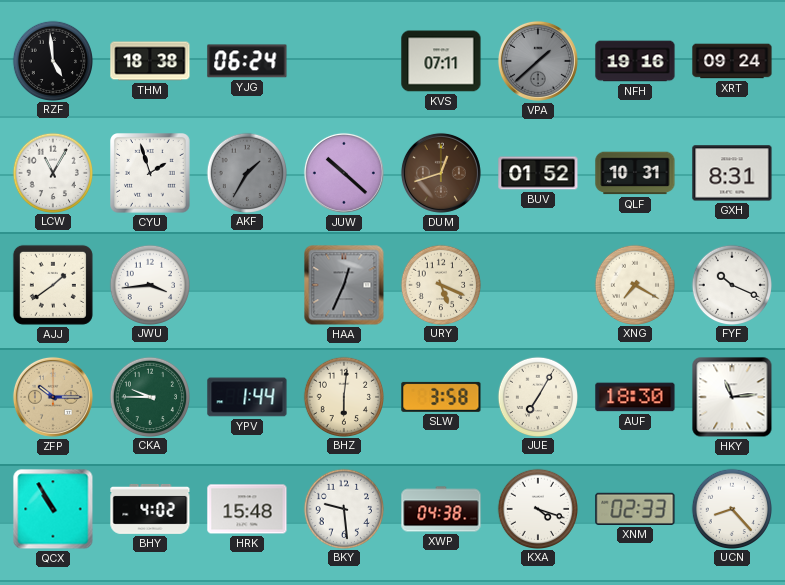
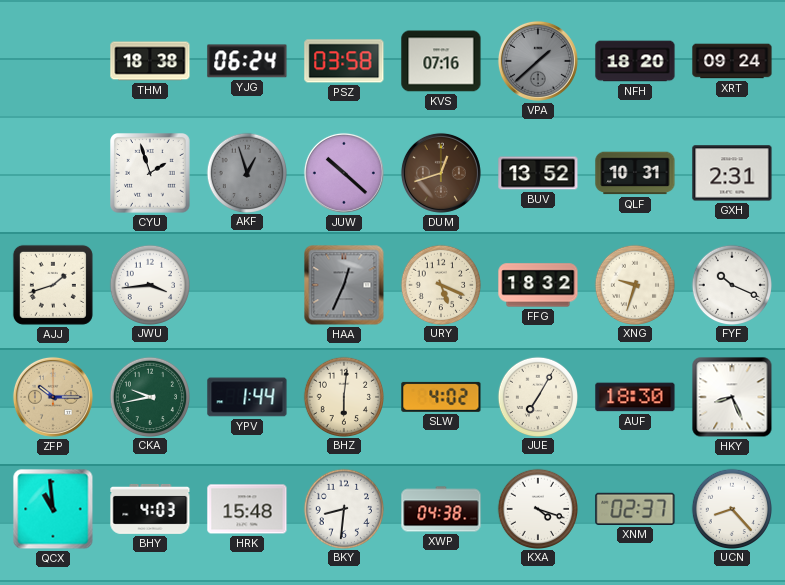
RZF: 4:59 -> none (52, 60)
PSZ: none -> 03:58 (344, 61)
KVS: 07:11 -> 07:16 (441, 61)
NFH: 19:16 -> 18:20 (635, 61)
LCW: 11:05 -> none (52, 172)
AKF: 1:35 -> 12:57 (246, 172)
BUV: 01:52 -> 13:52 (538, 173)
GXH: 8:31 -> 2:31 (732, 173)
AJJ: 1:39 -> 1:42 (53, 285)
FFG: none -> 18:32 (538, 285)
XNG: 7:20 -> 9:33 (634, 284)
CKA: 9:45 -> 9:43 (149, 396)
SLW: 3:58 -> 4:02 (441, 397)
HKY: 11:14 -> 8:26 (732, 397)
QCX: 10:55 -> 10:59 (53, 509)
BHY: 4:02 -> 4:03 (150, 509)
BKY: 9:29 -> 8:31 (343, 508)
XNM: 02:33 -> 02:37 (635, 509)
